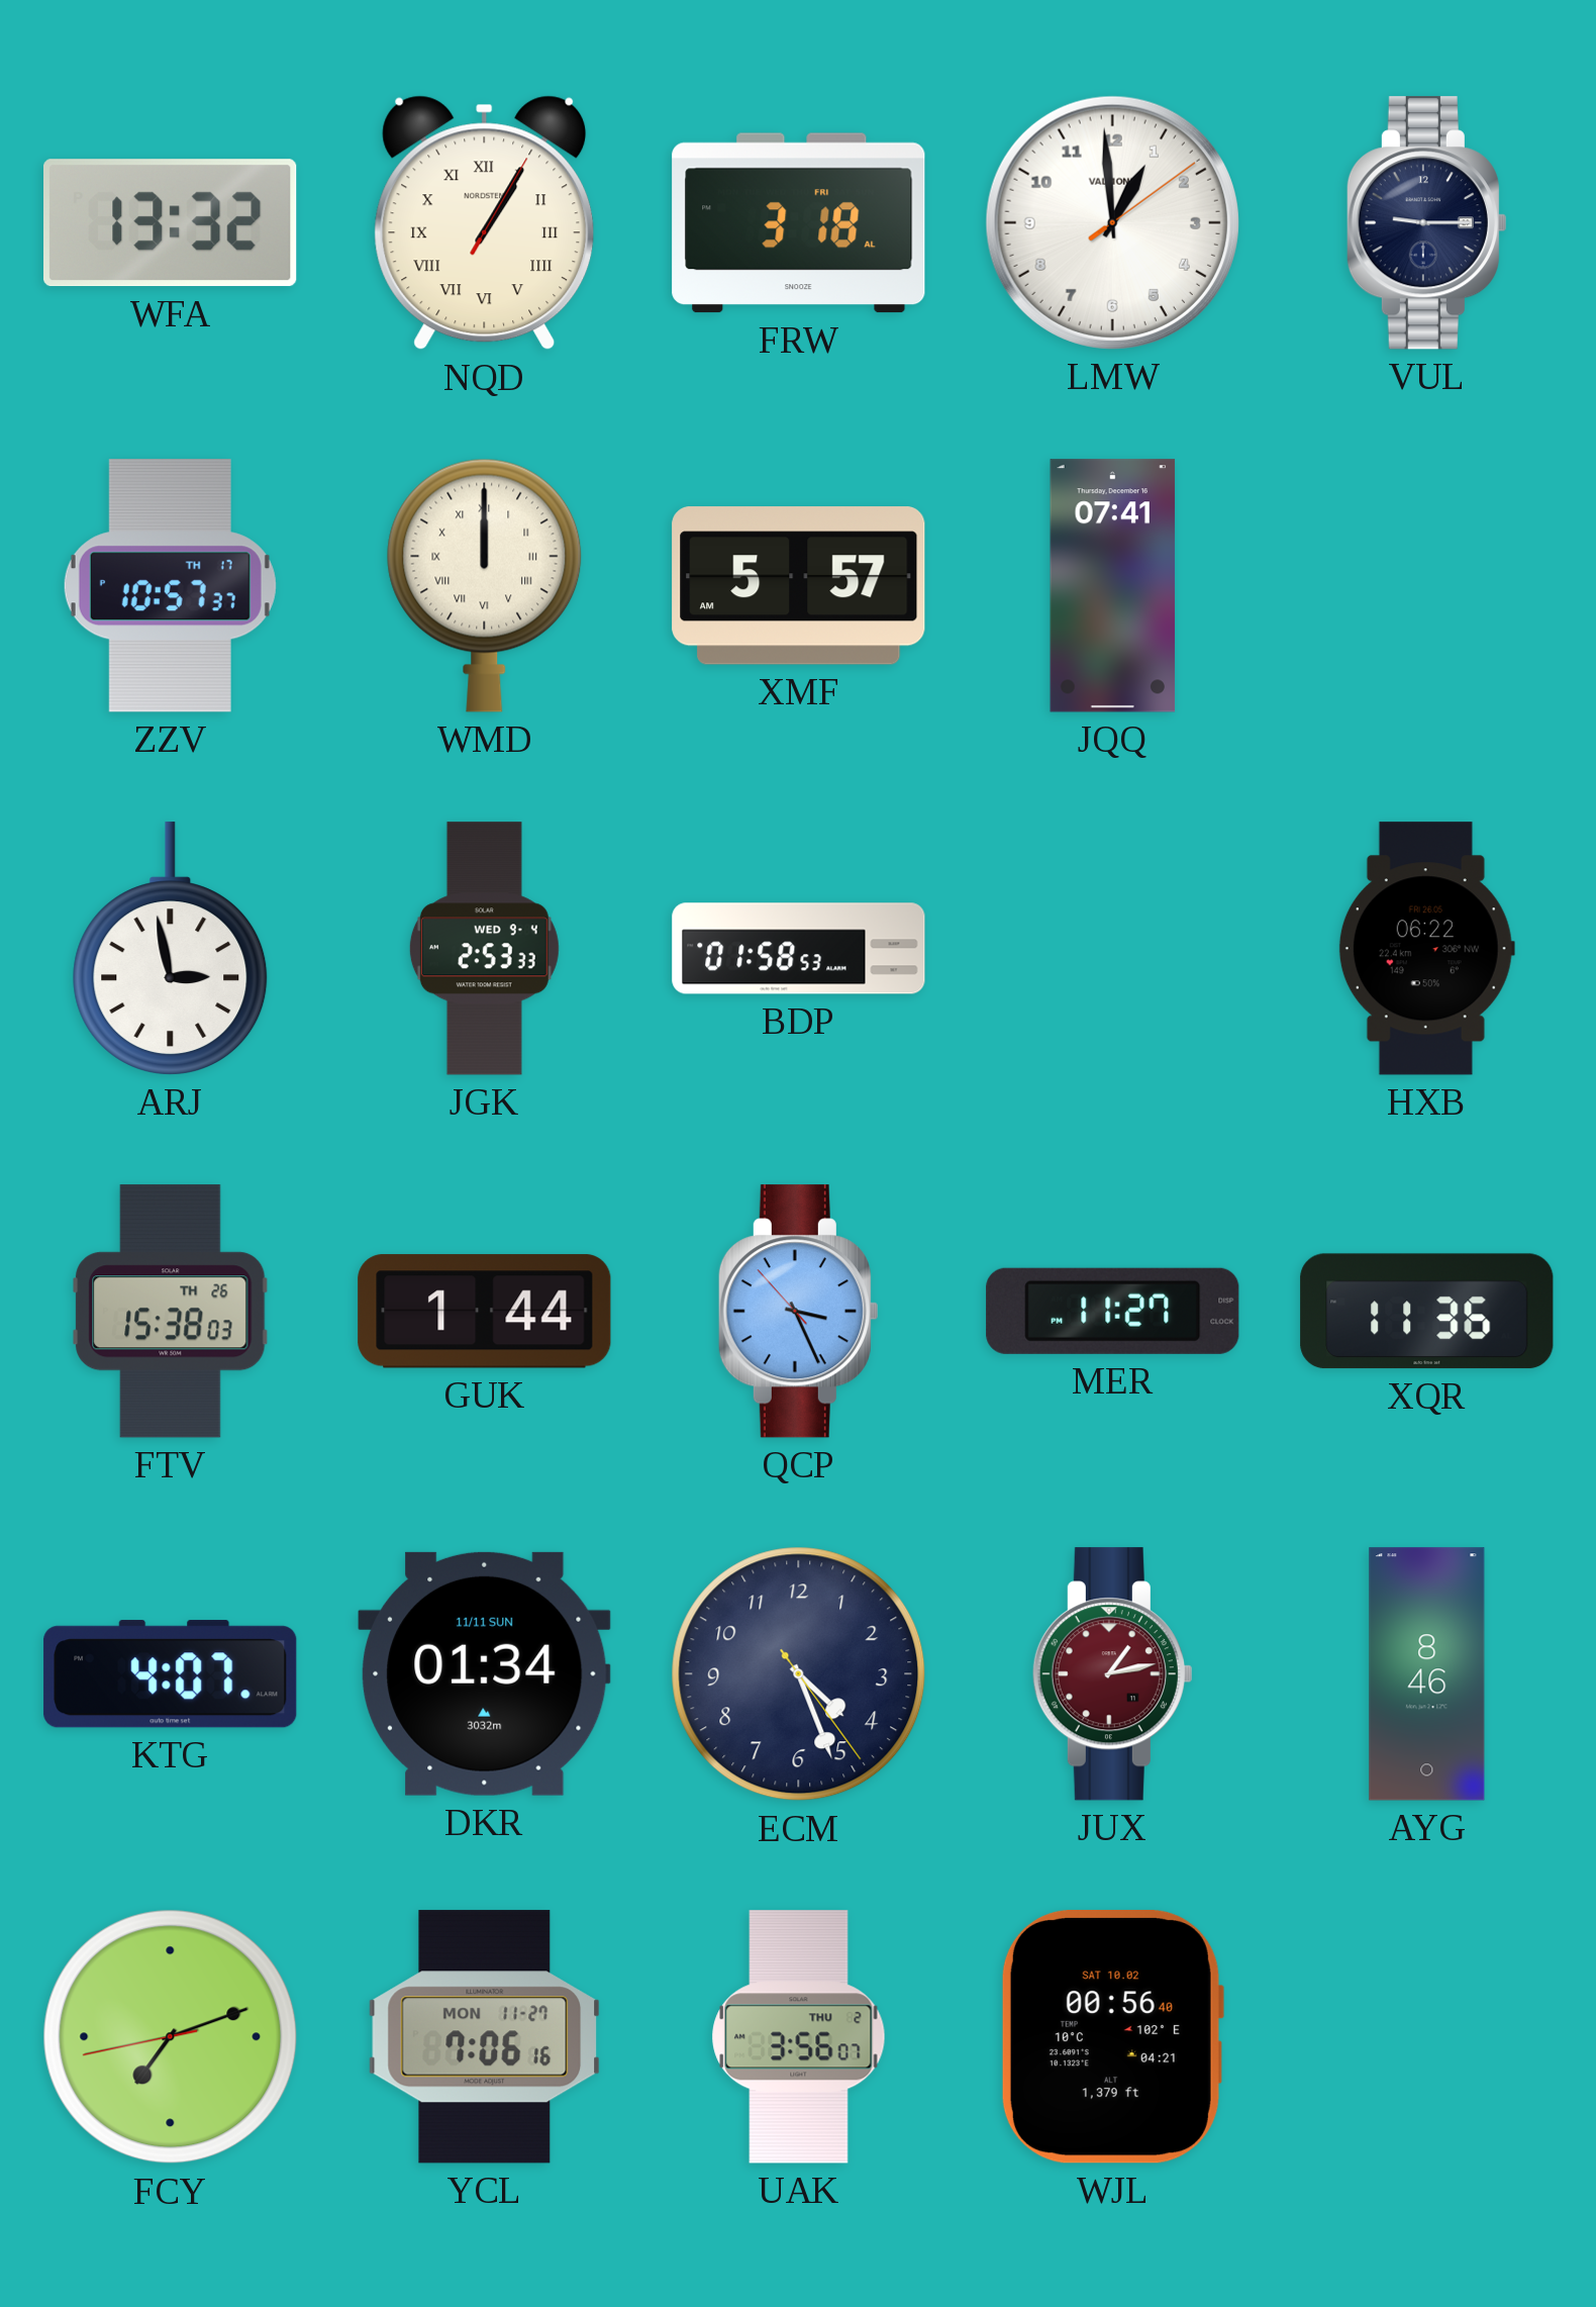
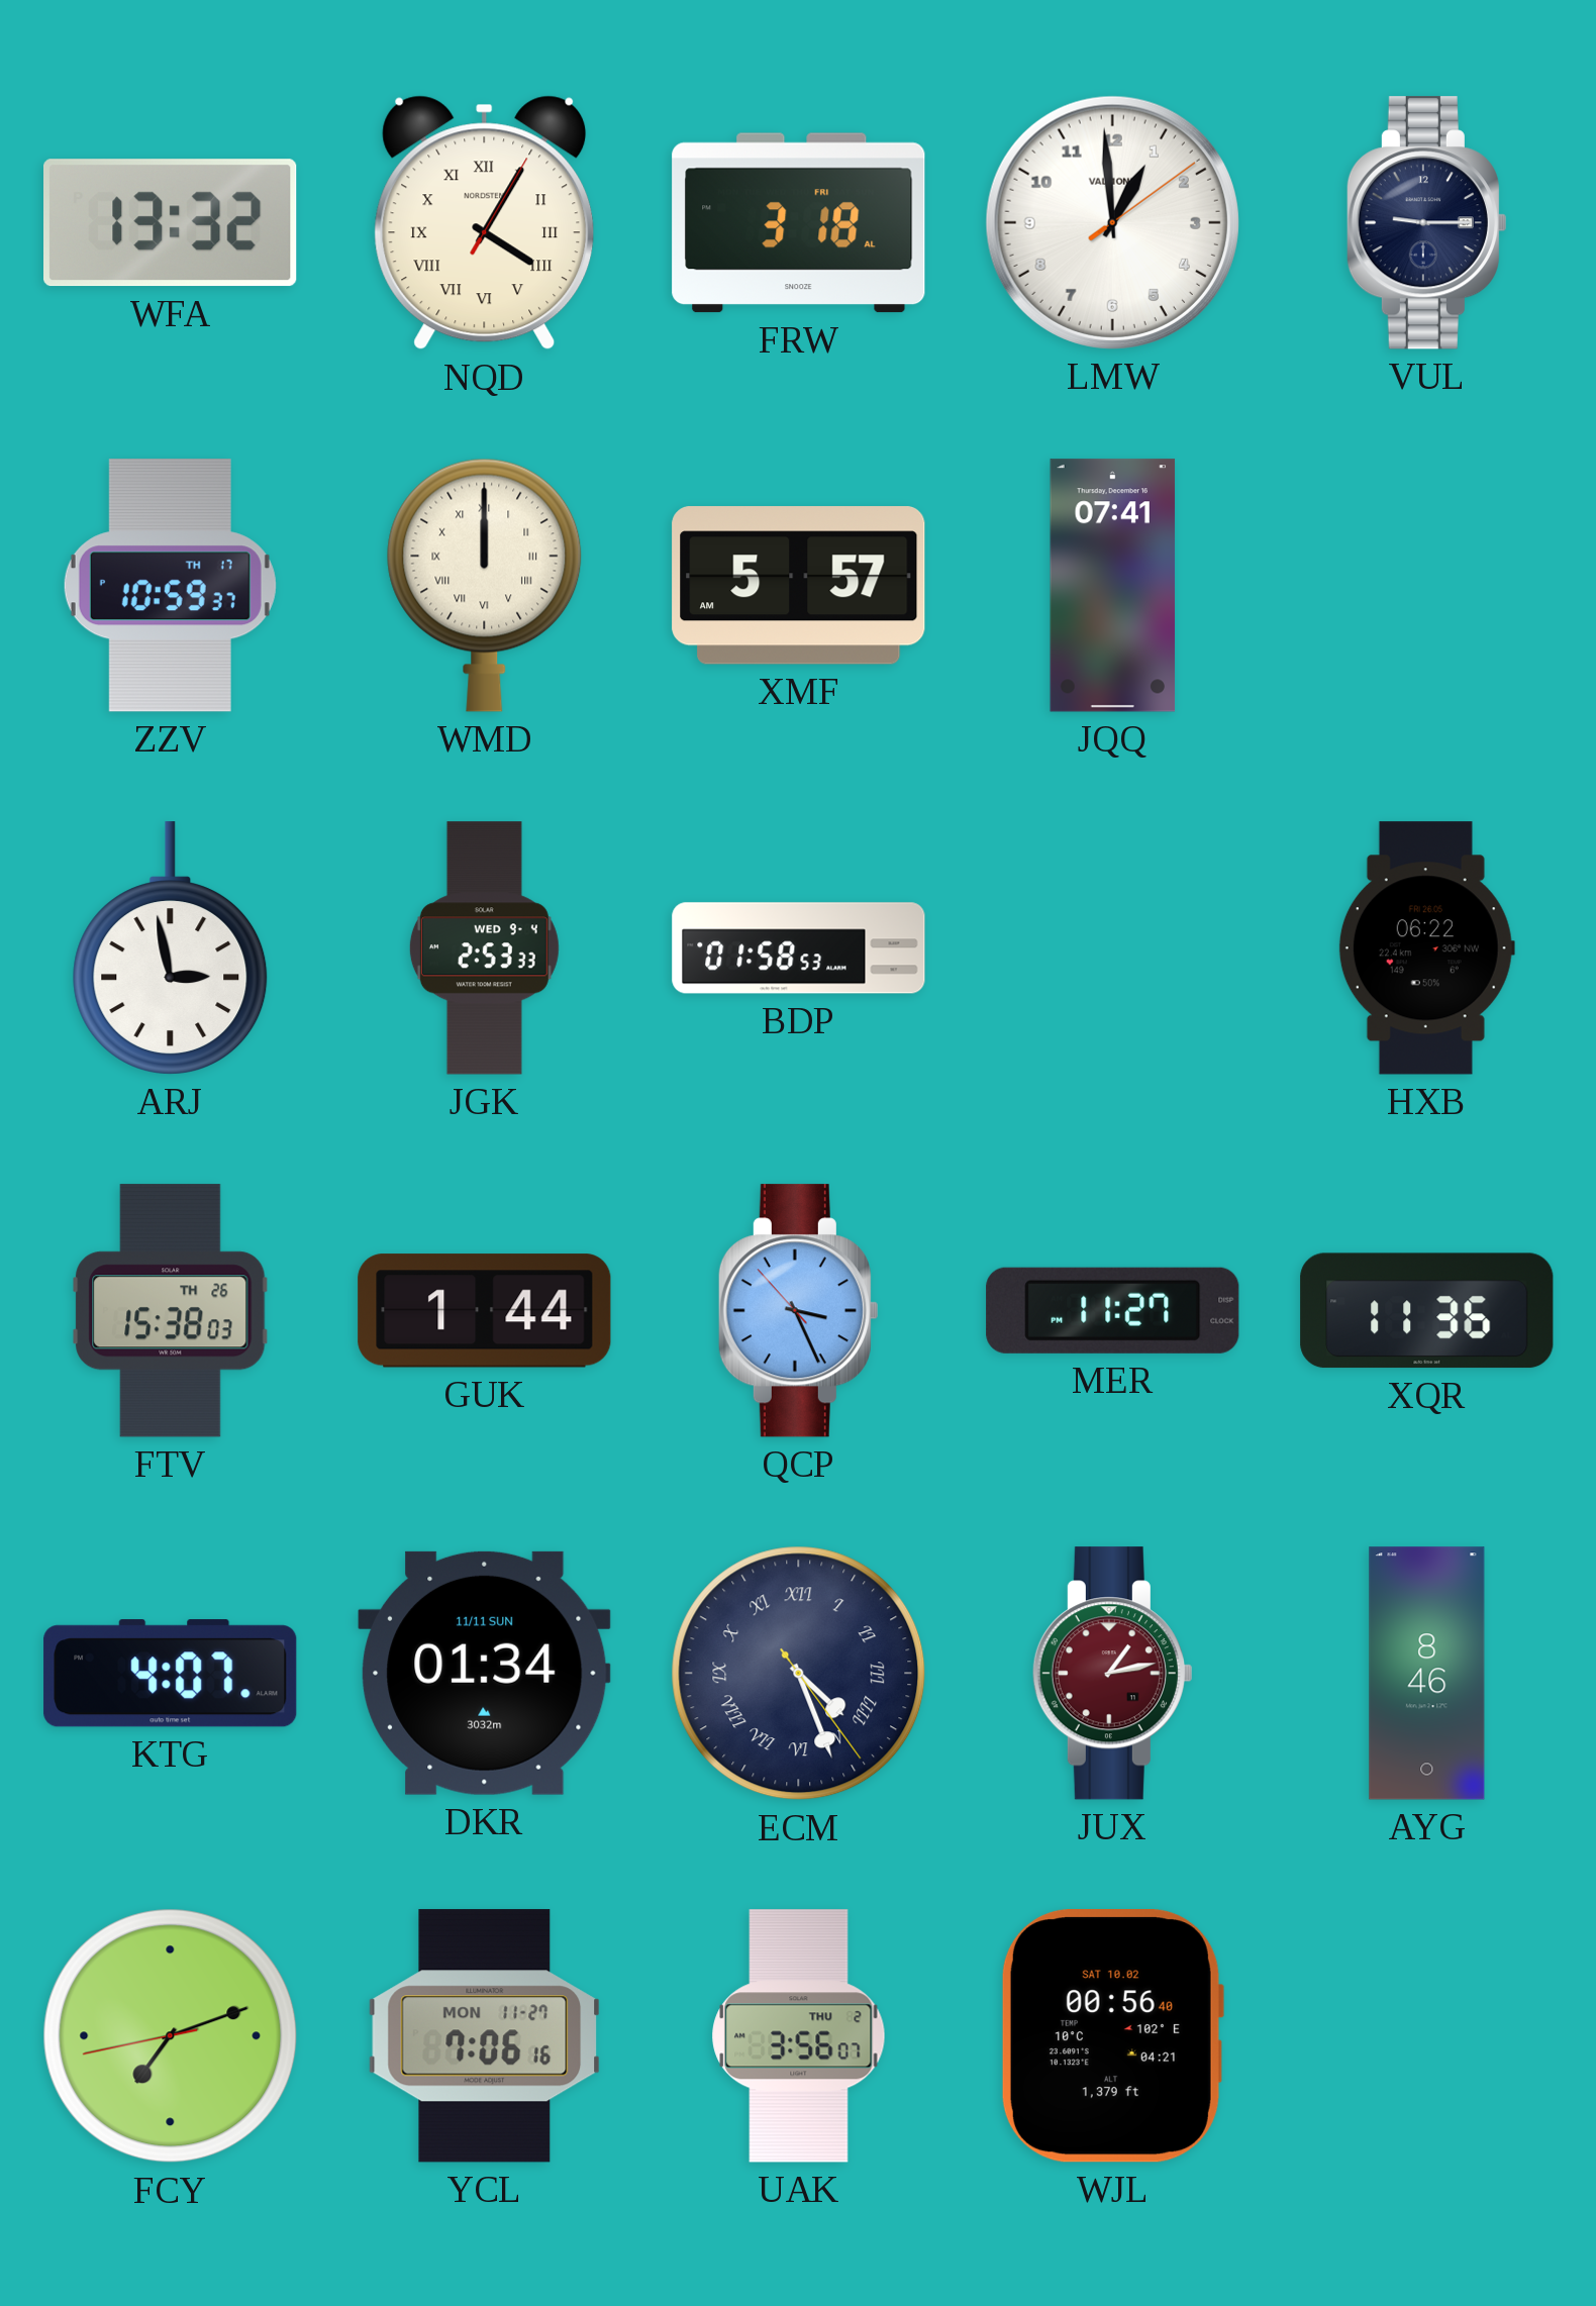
NQD: 1:05 -> 4:05 (485, 223)
ZZV: 10:57 -> 10:59 (170, 586)
ECM numerals: Arabic -> Roman (799, 1674)
